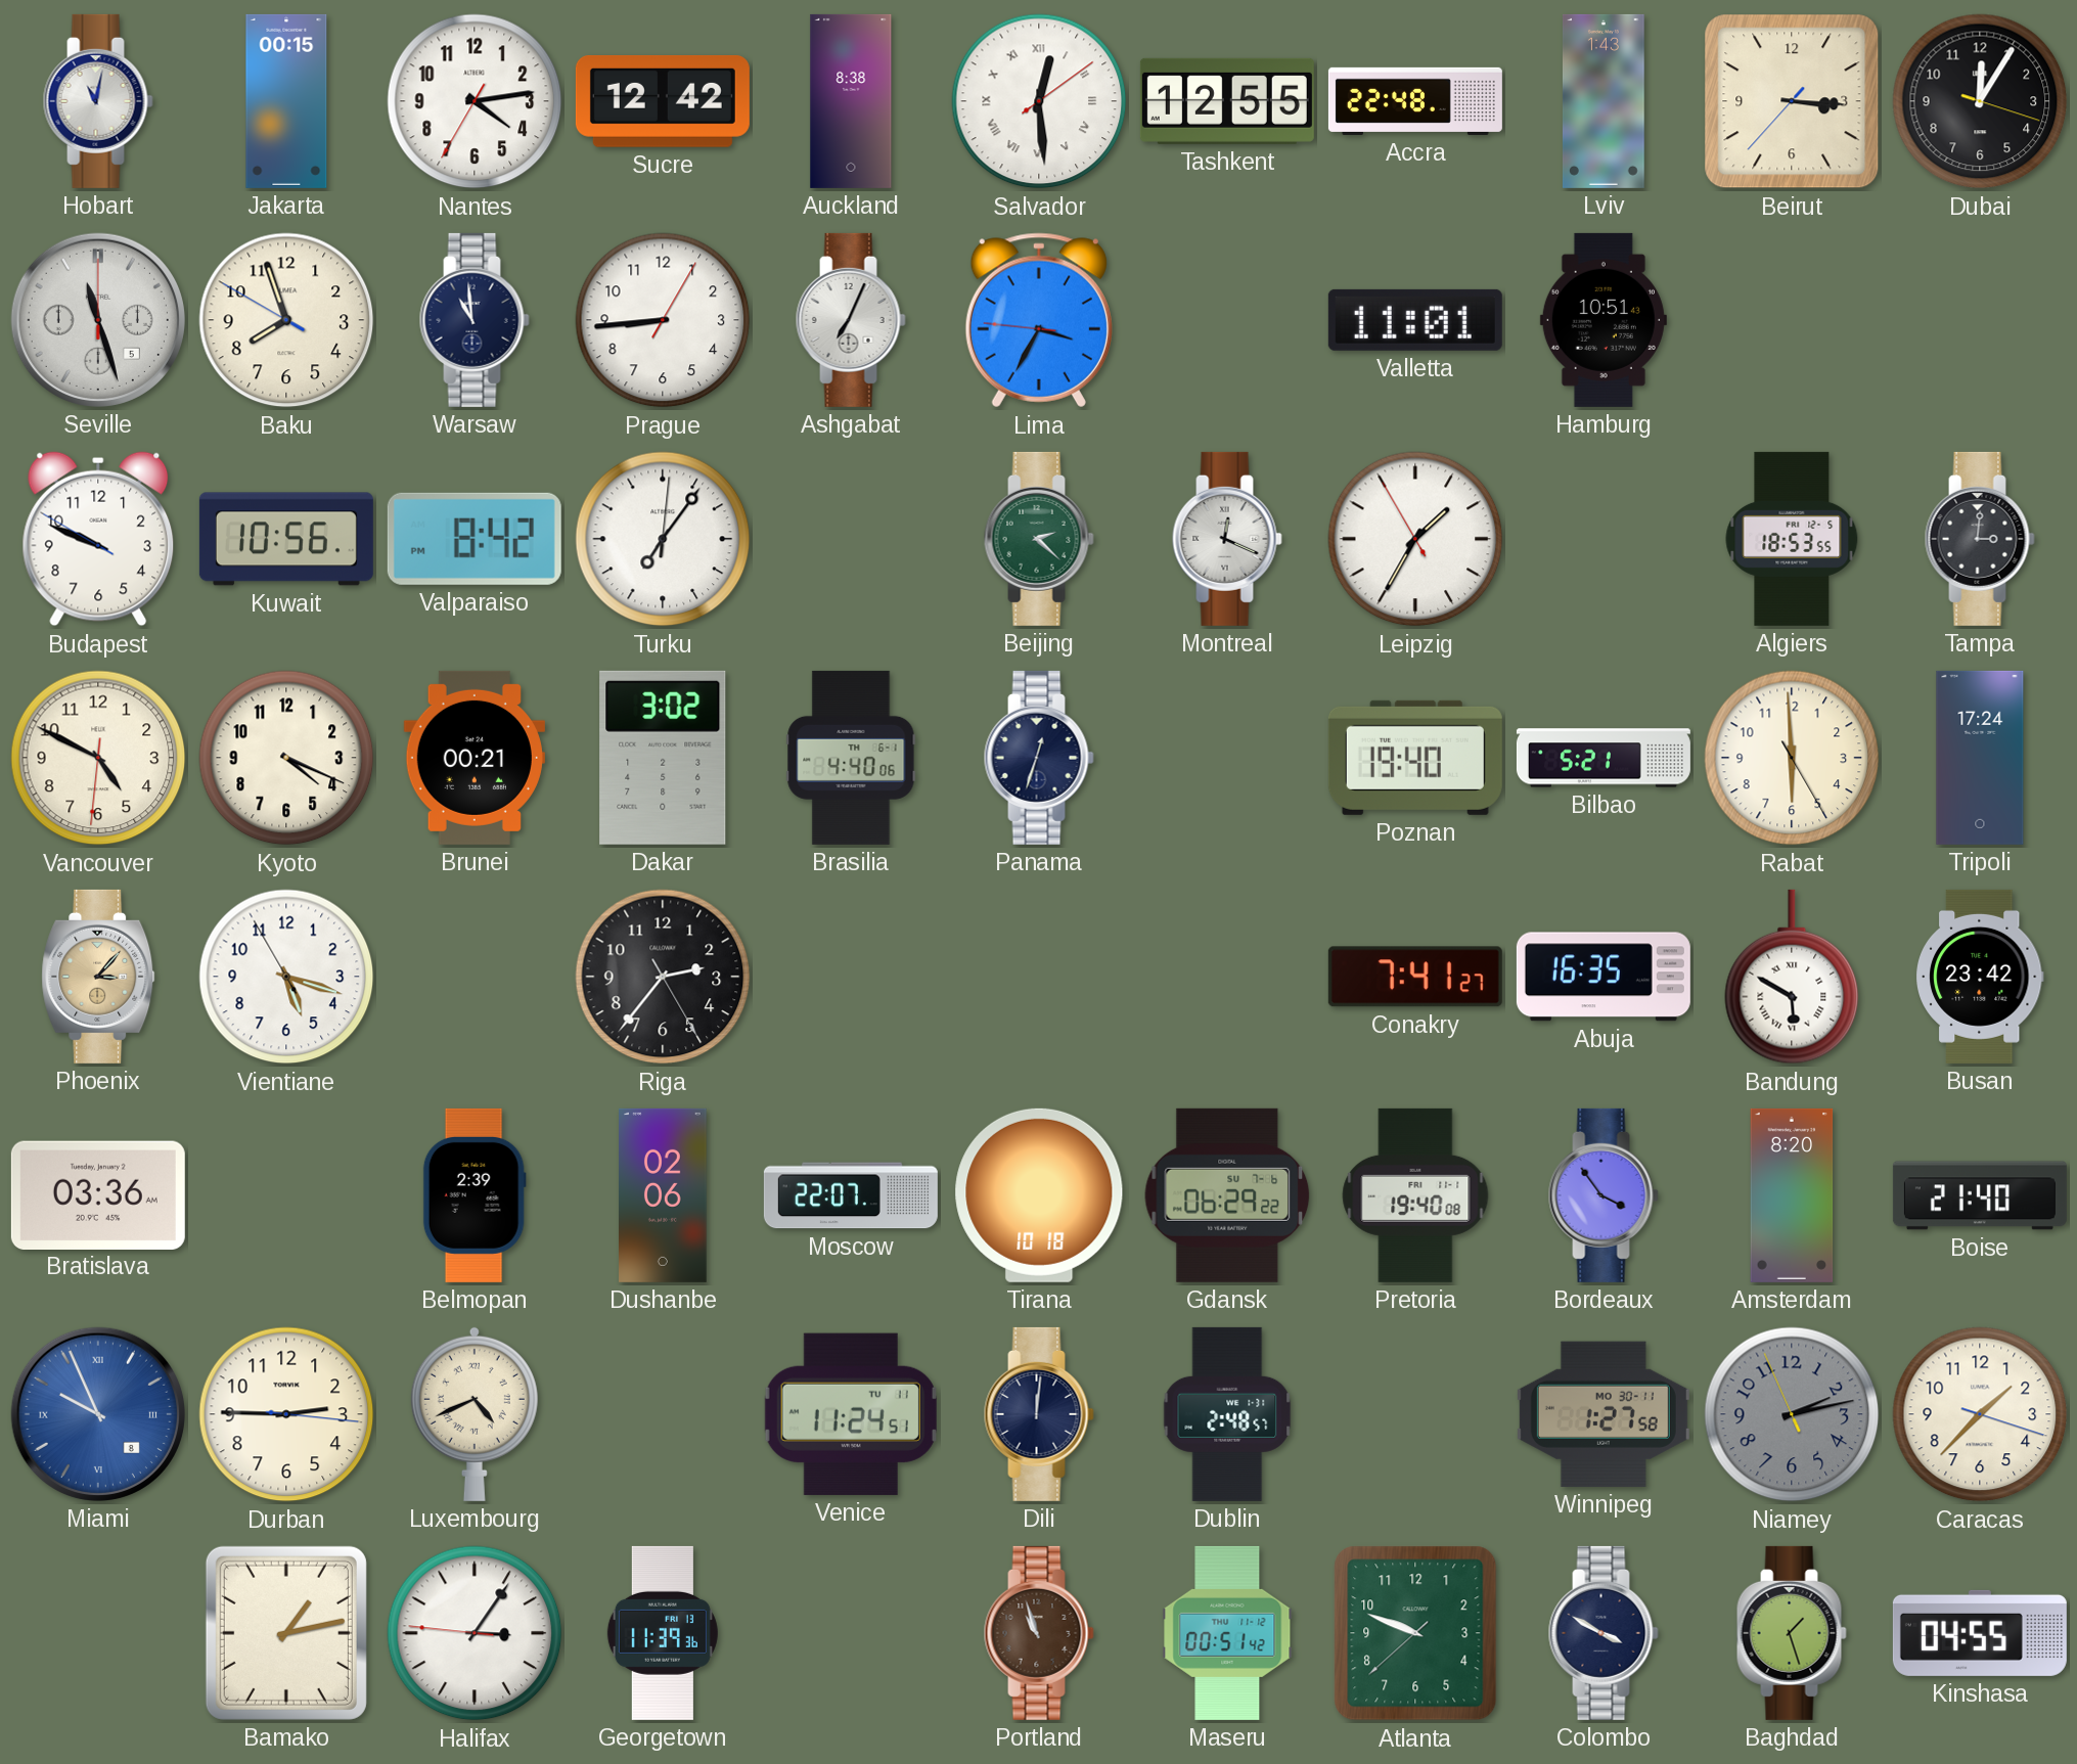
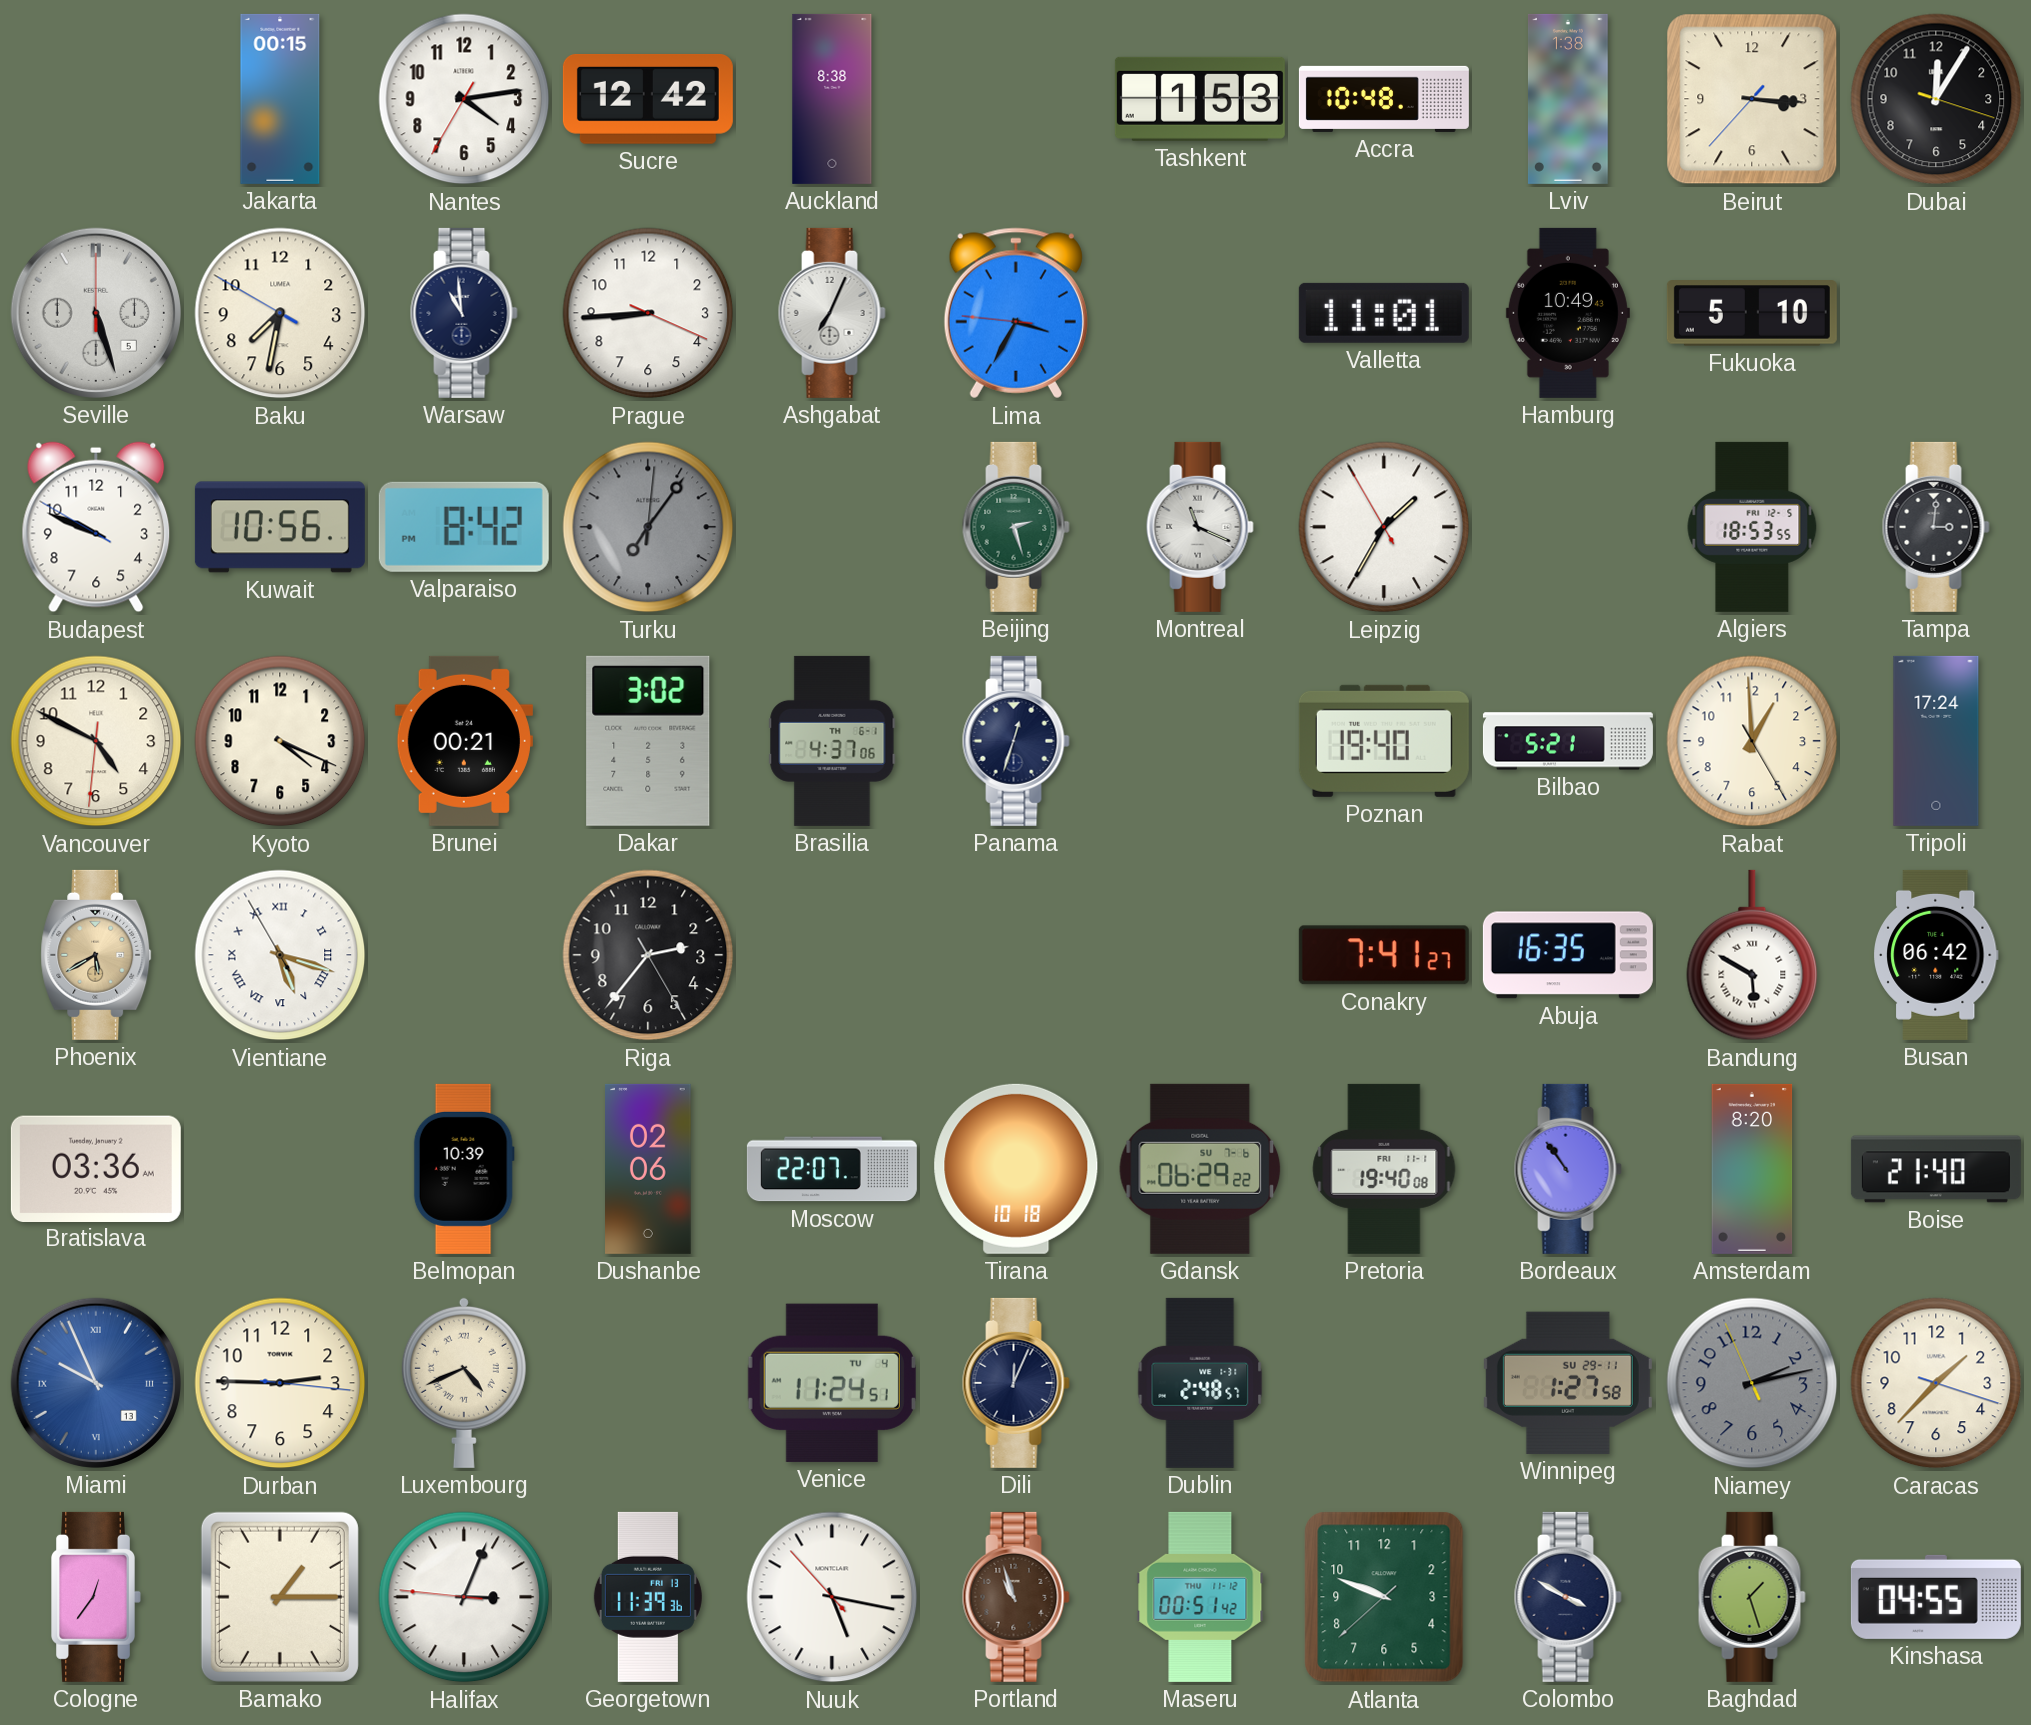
Hobart: 11:02 -> none (98, 101)
Salvador: 12:29 -> none (1039, 101)
Tashkent: 12:55 -> 1:53 (1200, 99)
Accra: 22:48 -> 10:48 (1384, 99)
Lviv: 1:43 -> 1:38 (1568, 99)
Seville: 11:27 -> 5:27 (96, 313)
Baku: 7:56 -> 7:31 (280, 313)
Prague: 8:44:05 -> 8:44:19 (648, 313)
Hamburg: 10:51 -> 10:49 (1568, 313)
Fukuoka: none -> 5:10 (1752, 313)
Turku dial: white -> grey (648, 527)
Beijing: 2:22 -> 2:27 (1016, 527)
Montreal: 12:19 -> 11:19 (1200, 527)
Brasilia: 4:40 -> 4:37 (832, 741)
Rabat: 5:59 -> 12:59 (1752, 741)
Phoenix: 3:07 -> 5:40 (96, 955)
Vientiane numerals: Arabic -> Roman (280, 955)
Busan: 23:42 -> 06:42 (1936, 955)
Belmopan: 2:39 -> 10:39 (464, 1169)
Bordeaux: 3:54 -> 10:54 (1568, 1169)
Miami date: 8 -> 13 (96, 1383)
Venice date: TU 11 -> TU 4 (832, 1383)
Dili: 12:01 -> 12:04 (1016, 1383)
Winnipeg date: MO 30-11 -> SU 29-11 (1568, 1383)
Cologne: none -> 12:36 (96, 1597)
Bamako: 1:13 -> 1:15 (280, 1597)
Halifax: 3:05 -> 3:03 (464, 1597)
Nuuk: none -> 5:16 (832, 1597)
